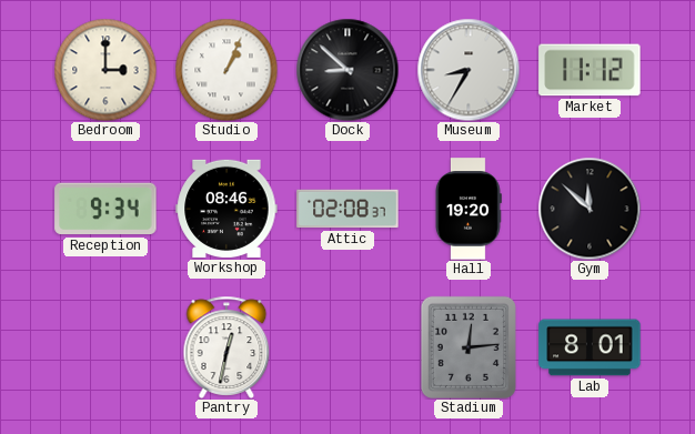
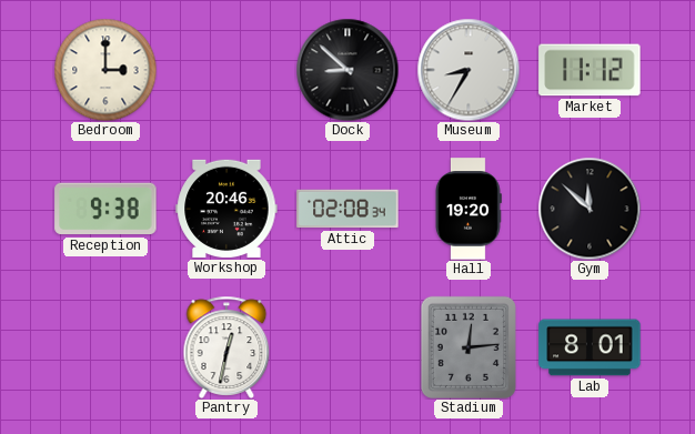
Studio: 1:04 -> none (226, 70)
Reception: 9:34 -> 9:38 (105, 209)
Workshop: 08:46 -> 20:46 (226, 209)
Attic: 02:08:37 -> 02:08:34 (347, 209)
